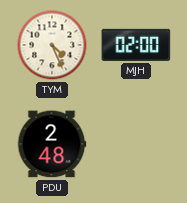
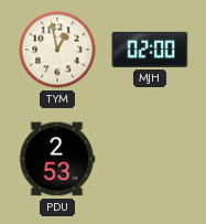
TYM: 4:26 -> 12:58 (57, 50)
PDU: 2:48 -> 2:53 (57, 159)
